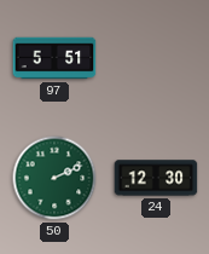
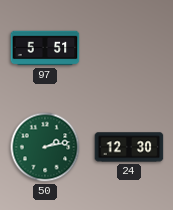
50: 2:11 -> 2:13 (45, 147)
